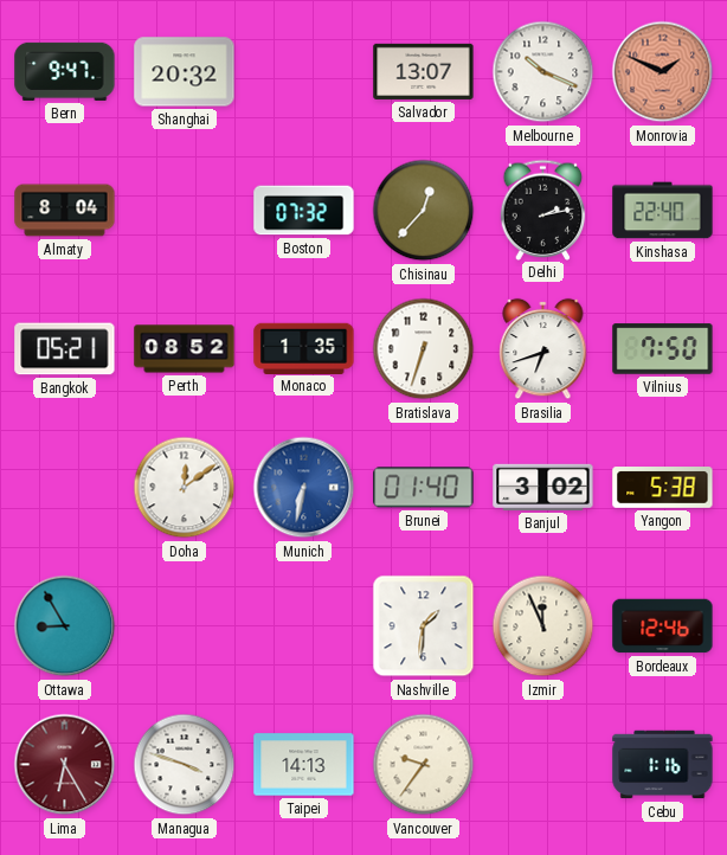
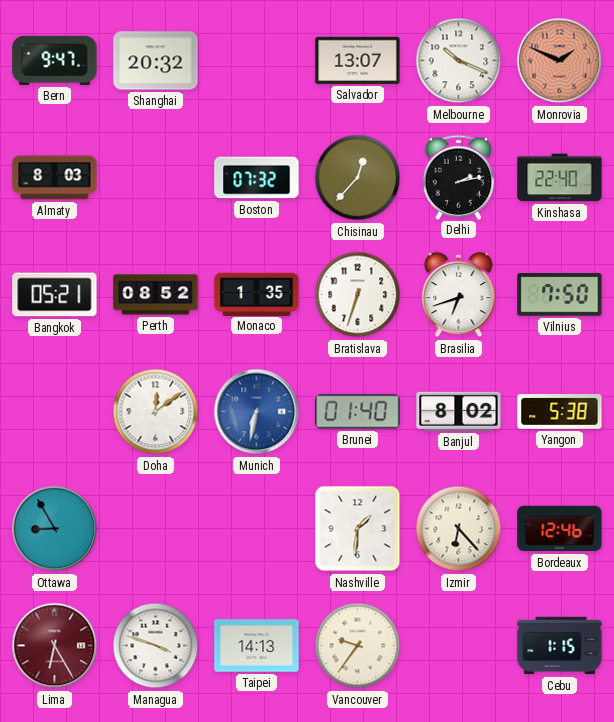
Almaty: 8:04 -> 8:03 (55, 178)
Banjul: 3:02 -> 8:02 (459, 411)
Izmir: 11:56 -> 6:23 (459, 529)
Cebu: 1:16 -> 1:15 (560, 646)
